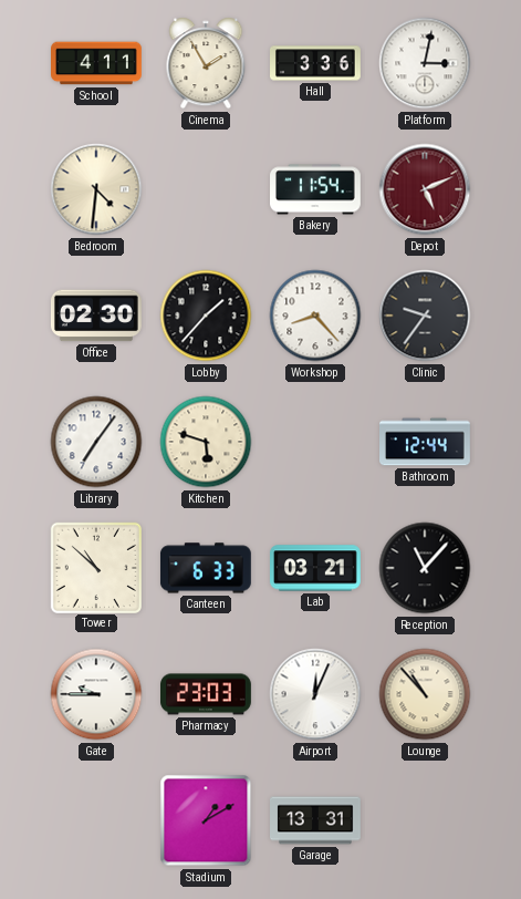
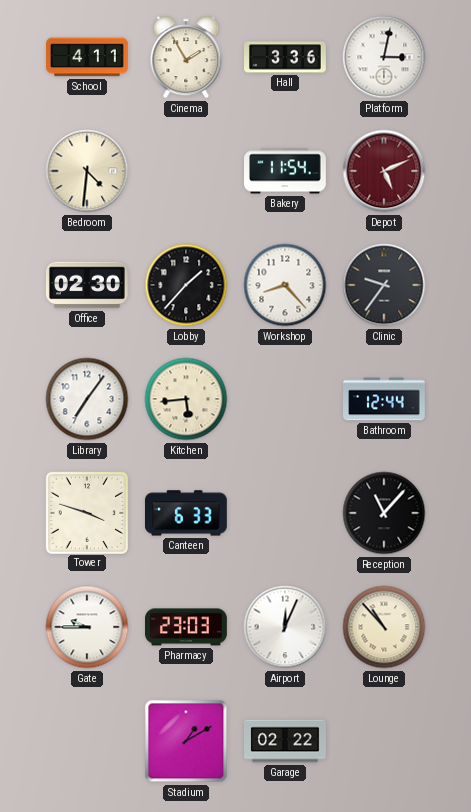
Kitchen: 5:48 -> 5:44 (186, 399)
Tower: 10:52 -> 3:48 (86, 512)
Lab: 03:21 -> none (316, 568)
Garage: 13:31 -> 02:22 (286, 741)
